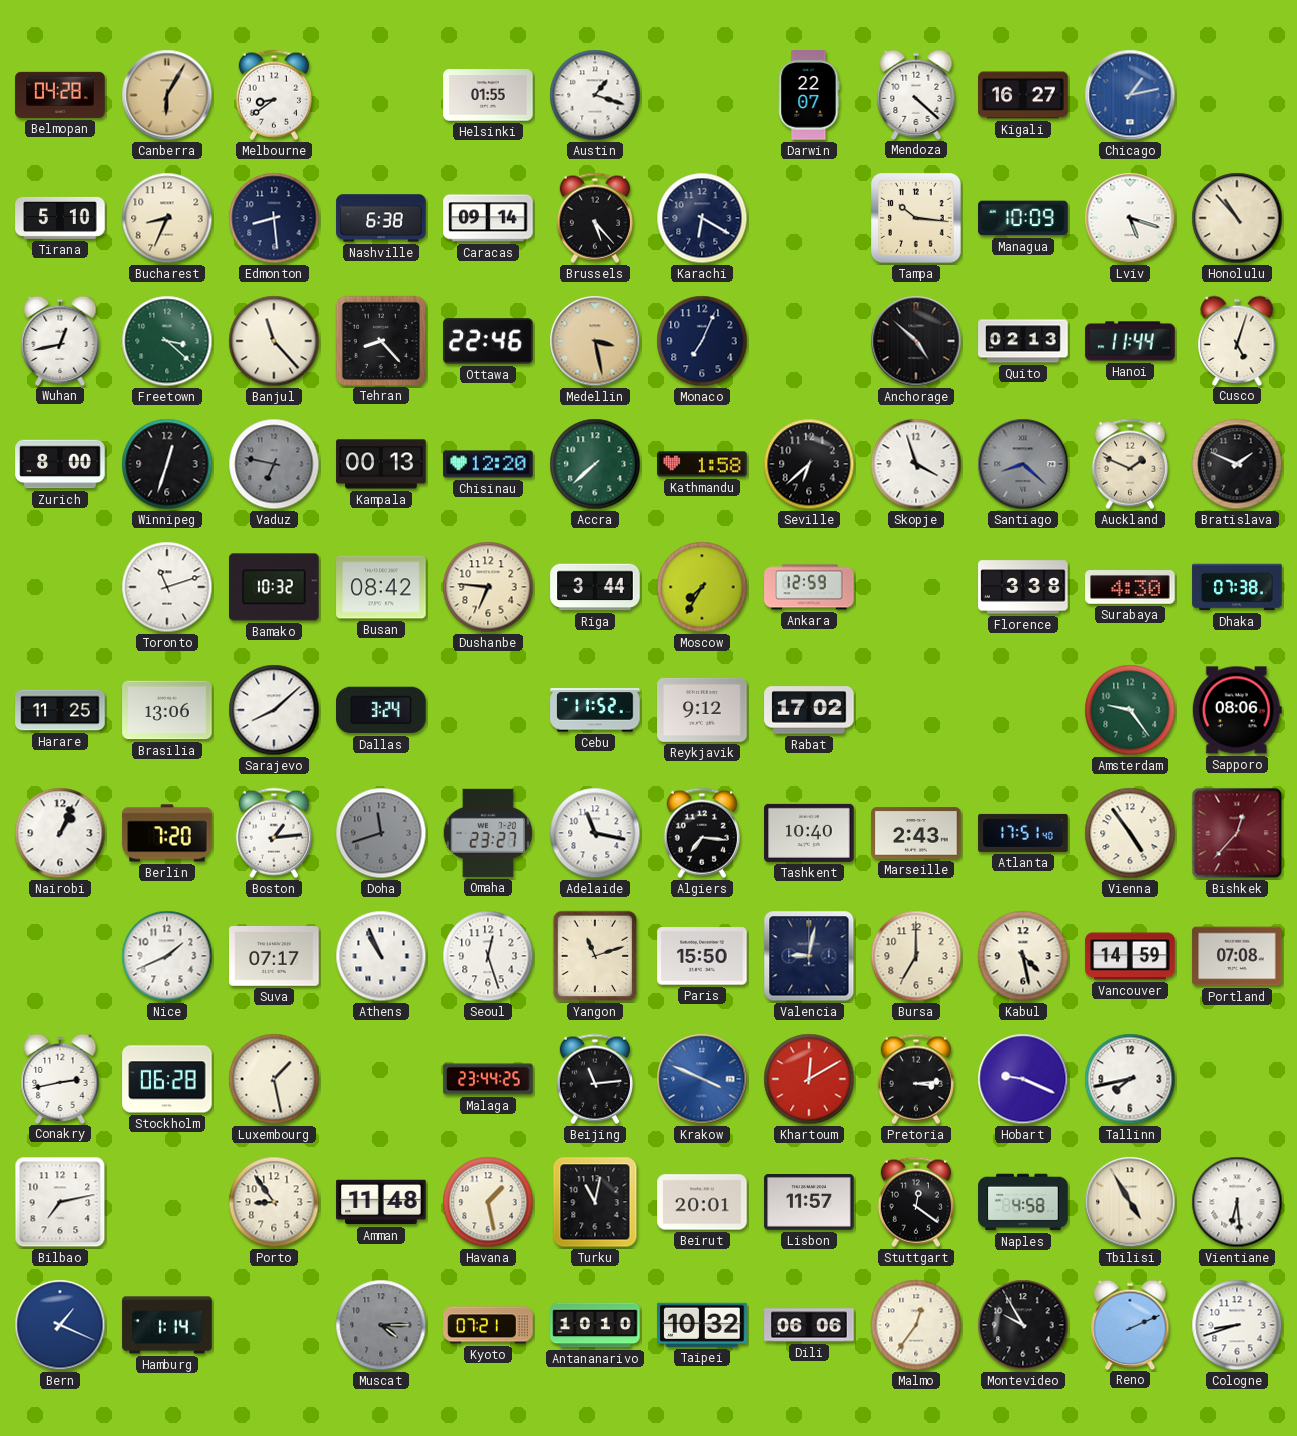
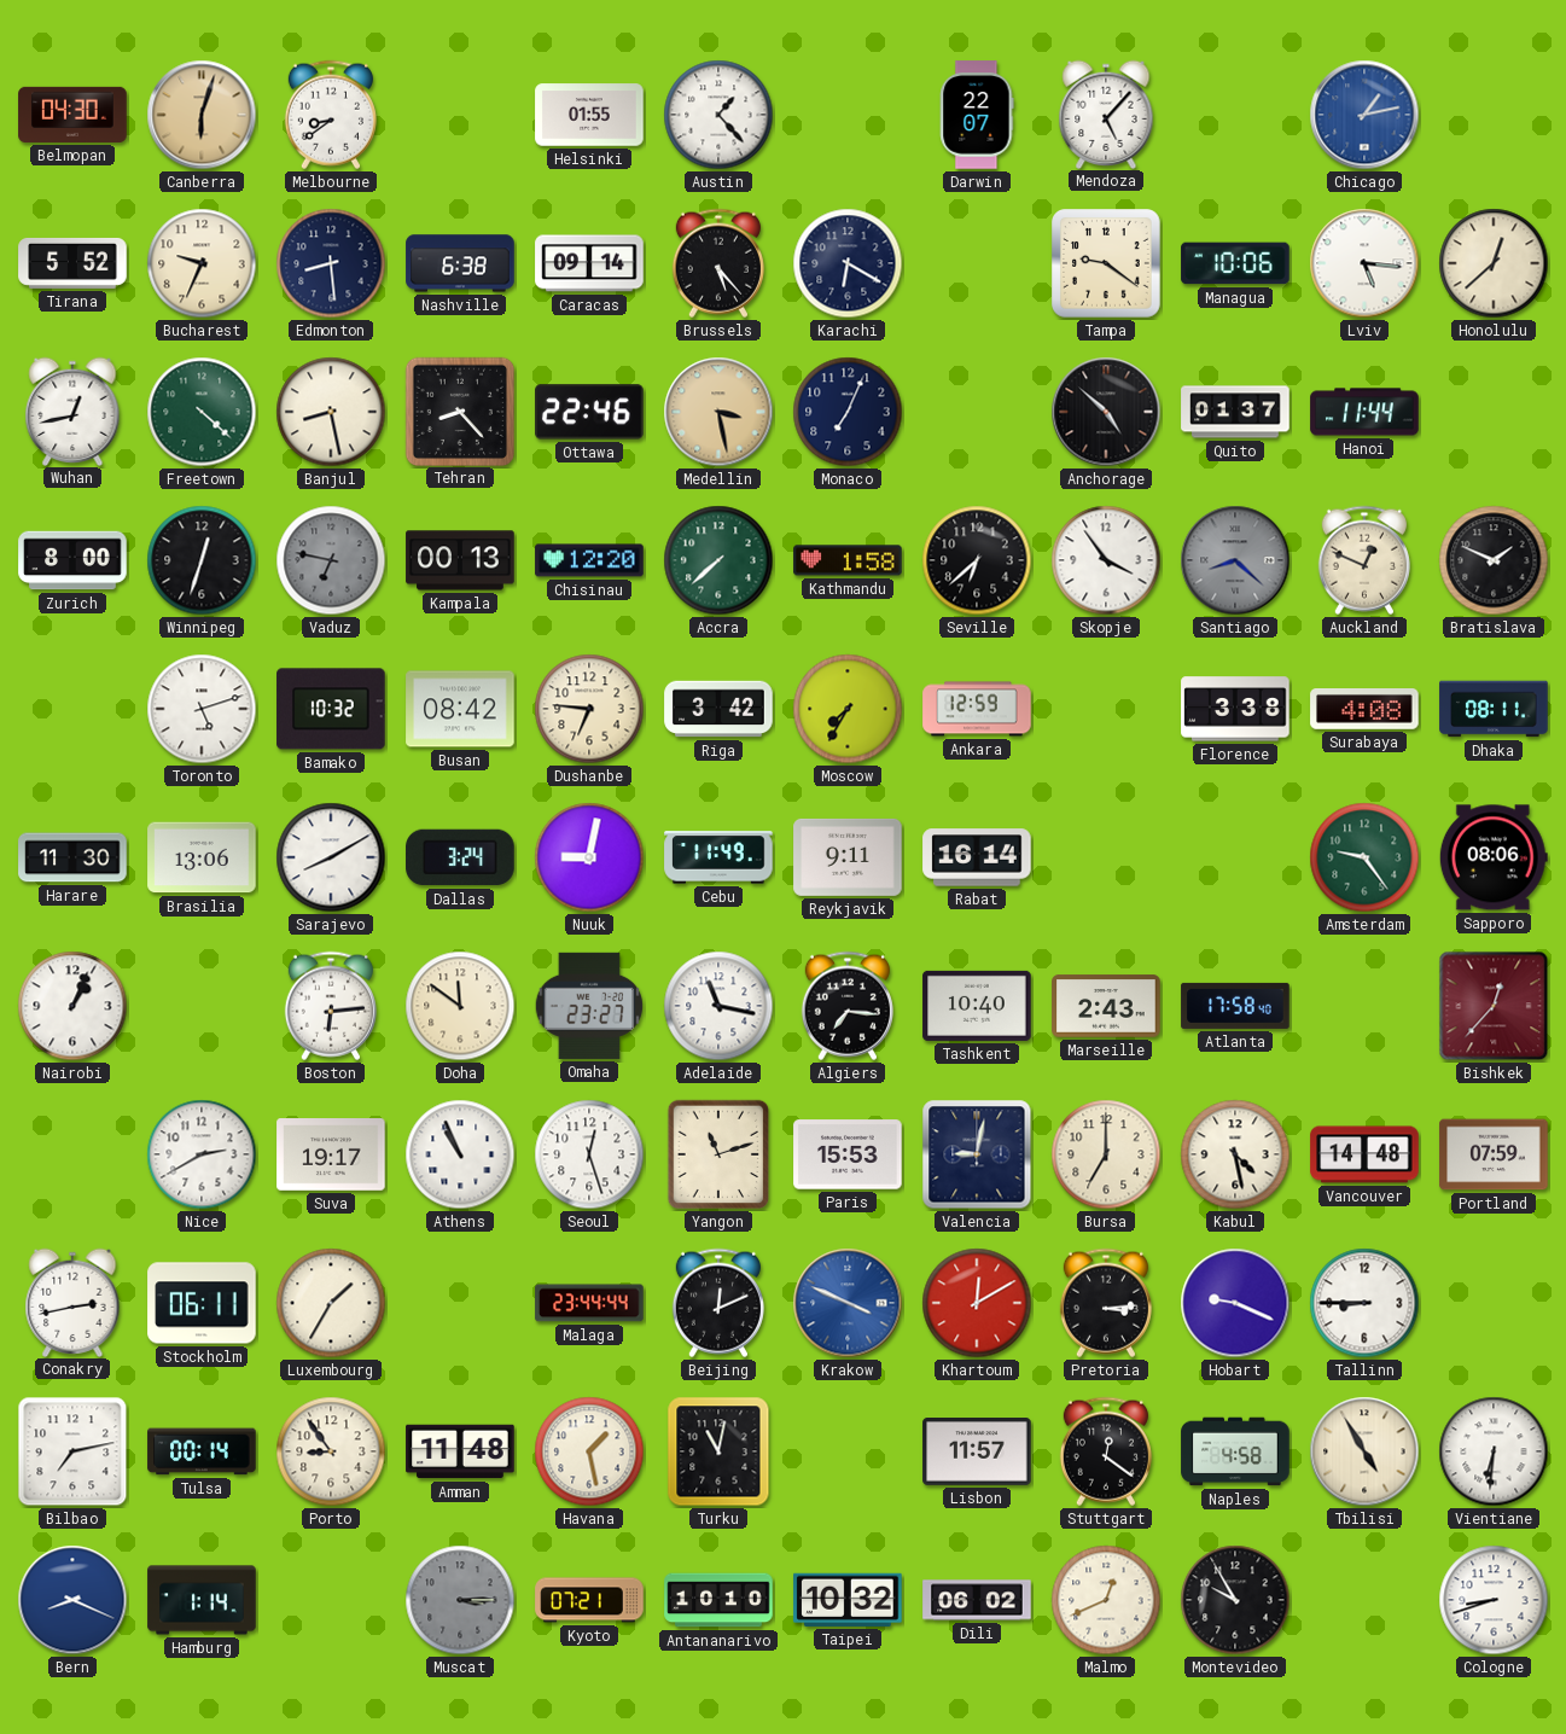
Belmopan: 04:28 -> 04:30 (72, 115)
Canberra: 6:05 -> 6:03 (202, 115)
Austin: 1:18 -> 1:23 (718, 115)
Mendoza: 4:22 -> 5:07 (1106, 114)
Kigali: 16:27 -> none (1023, 95)
Tirana: 5:10 -> 5:52 (72, 263)
Bucharest: 8:34 -> 9:34 (202, 263)
Tampa: 10:16 -> 9:21 (1107, 264)
Managua: 10:09 -> 10:06 (1235, 263)
Lviv: 5:18 -> 5:16 (1364, 263)
Honolulu: 10:53 -> 12:38 (1494, 263)
Freetown: 3:22 -> 4:22 (202, 412)
Banjul: 11:23 -> 8:28 (331, 412)
Quito: 02:13 -> 01:37 (1235, 412)
Cusco: 5:03 -> none (1237, 340)
Skopje: 3:57 -> 3:54 (1106, 560)
Auckland: 1:49 -> 12:49 (1364, 560)
Toronto: 11:12 -> 5:12 (202, 709)
Riga: 3:44 -> 3:42 (718, 709)
Surabaya: 4:30 -> 4:08 (1364, 710)
Dhaka: 07:38 -> 08:11 (1494, 709)
Harare: 11:25 -> 11:30 (72, 857)
Sarajevo: 8:08 -> 8:10 (331, 857)
Nuuk: none -> 9:02 (589, 857)
Cebu: 11:52 -> 11:49 (718, 857)
Reykjavik: 9:12 -> 9:11 (848, 857)
Rabat: 17:02 -> 16:14 (977, 857)
Berlin: 7:20 -> none (167, 833)
Boston: 1:14 -> 6:14 (331, 1006)
Doha: 11:42 -> 11:51 (460, 1006)
Doha dial: grey -> cream (460, 1006)
Atlanta: 17:51 -> 17:58 (1235, 1006)
Vienna: 4:54 -> none (1130, 833)
Nice: 1:41 -> 2:40 (202, 1154)
Suva: 07:17 -> 19:17 (331, 1156)
Paris: 15:50 -> 15:53 (848, 1154)
Vancouver: 14:59 -> 14:48 (1364, 1154)
Portland: 07:08 -> 07:59 (1494, 1154)
Stockholm: 06:28 -> 06:11 (202, 1303)
Luxembourg: 1:28 -> 1:35 (331, 1303)
Malaga: 23:44:25 -> 23:44:44 (589, 1303)
Beijing: 11:14 -> 12:11 (718, 1303)
Tallinn: 7:43 -> 8:45 (1364, 1303)
Tulsa: none -> 00:14 (202, 1451)
Beirut: 20:01 -> none (702, 1202)
Vientiane: 6:29 -> 6:31 (1494, 1451)
Bern: 1:19 -> 8:19 (72, 1600)
Muscat: 4:15 -> 3:15 (460, 1600)
Dili: 06:06 -> 06:02 (977, 1600)
Malmo: 12:36 -> 12:41 (1106, 1600)
Reno: 2:11 -> none (1130, 1324)
